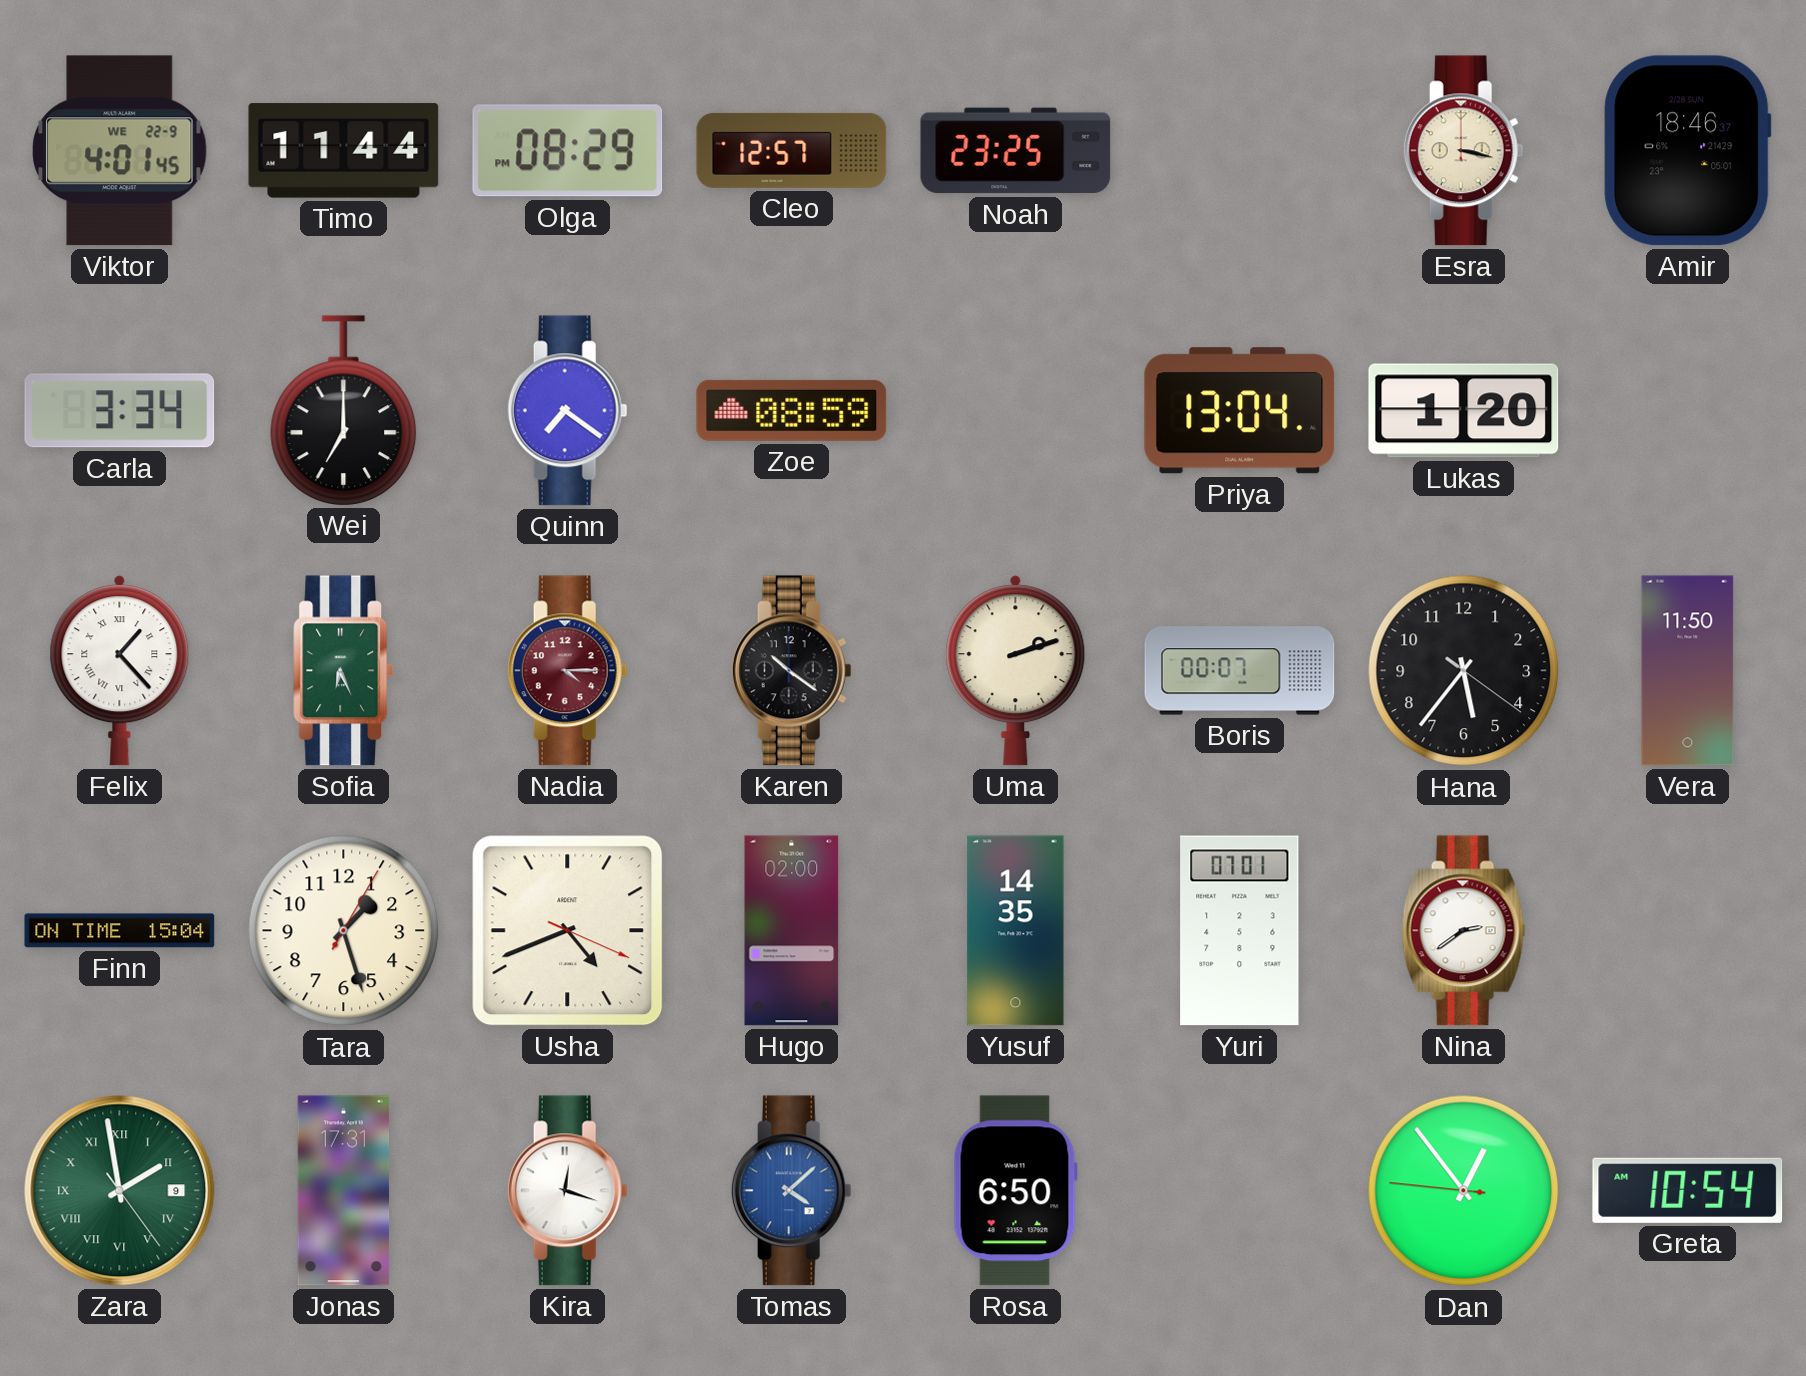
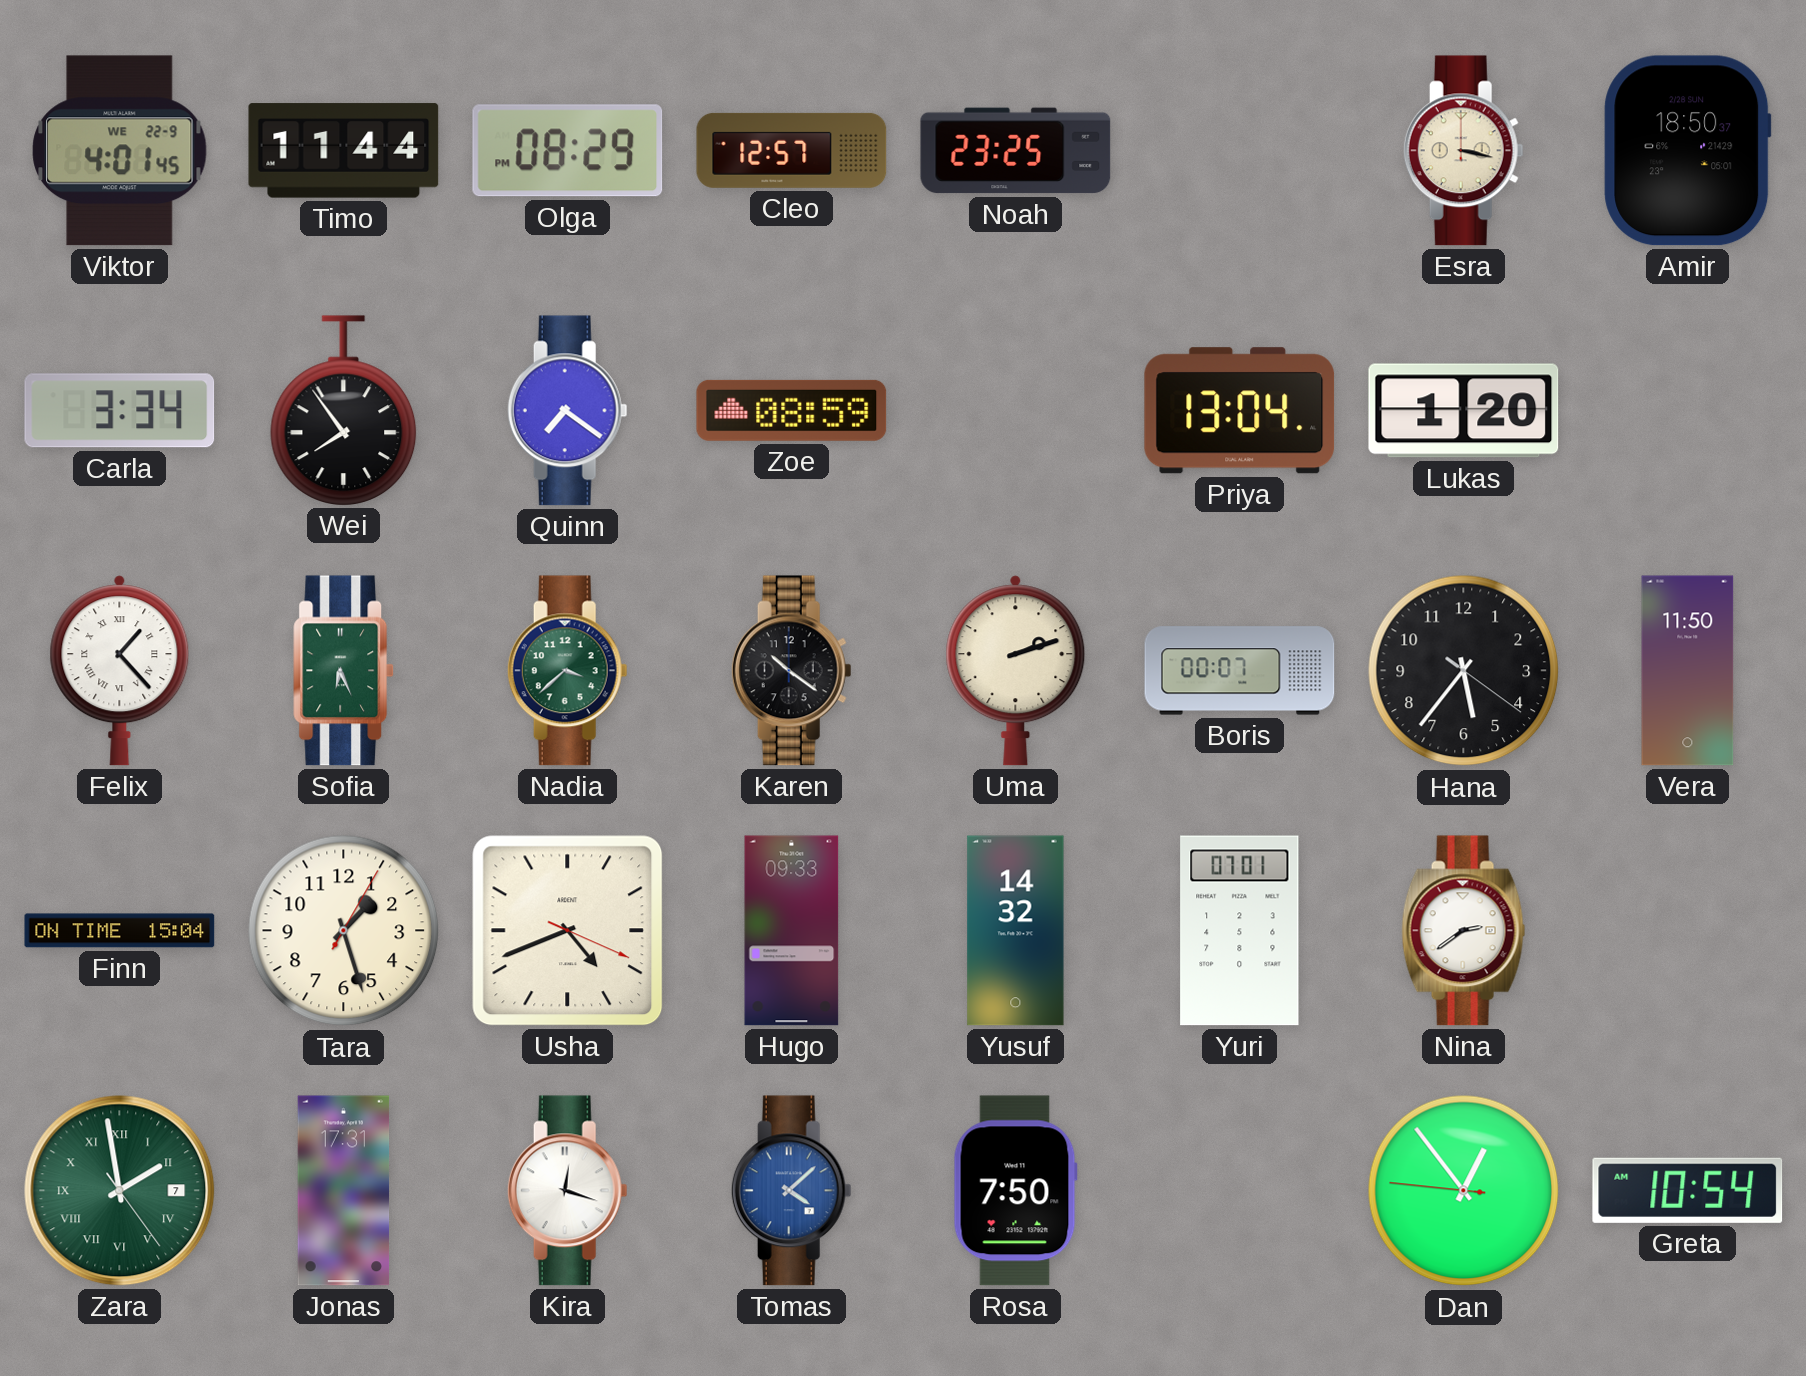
Amir: 18:46 -> 18:50 (1688, 151)
Wei: 7:00 -> 7:54 (344, 410)
Nadia: 4:15 -> 3:38 (567, 671)
Nadia dial: burgundy -> green (567, 671)
Hugo: 02:00 -> 09:33 (792, 931)
Yusuf: 14:35 -> 14:32 (1016, 931)
Zara date: 9 -> 7 (120, 1191)
Rosa: 6:50 -> 7:50 (1015, 1191)
